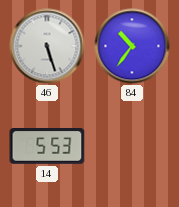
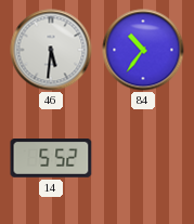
46: 5:27 -> 5:31 (51, 50)
14: 5:53 -> 5:52 (51, 159)
